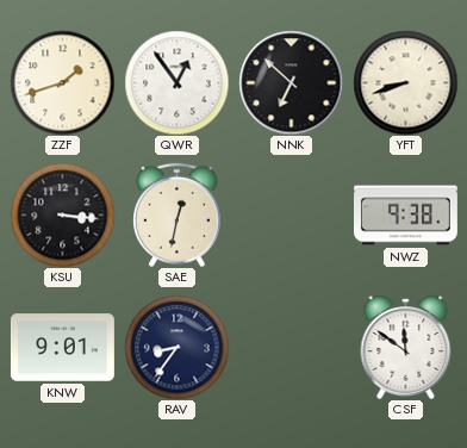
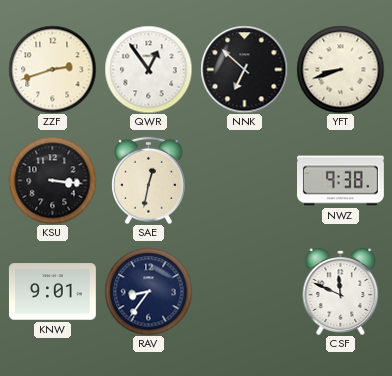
ZZF: 1:42 -> 2:42 (52, 69)
CSF: 11:51 -> 11:49 (341, 291)
